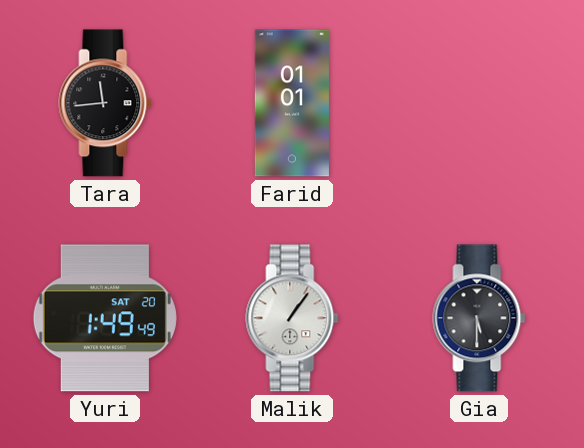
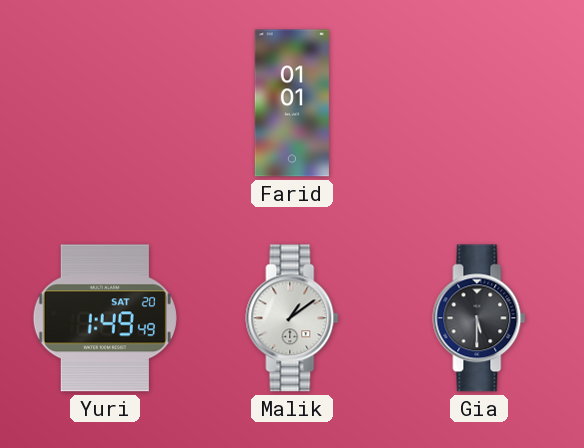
Tara: 11:44 -> none (105, 103)
Malik: 1:06 -> 1:09 (292, 318)
